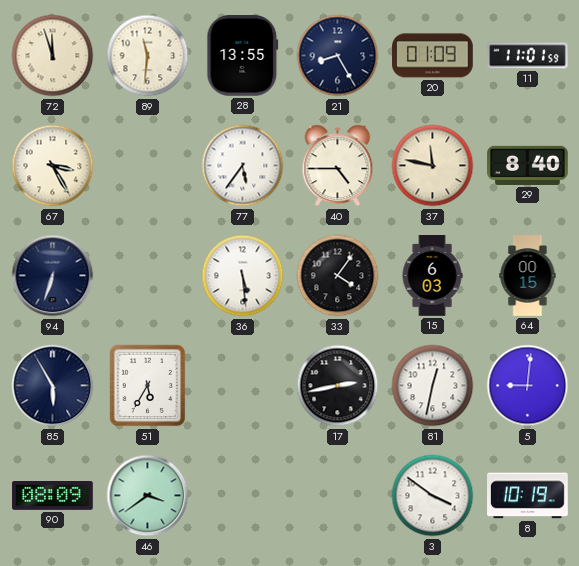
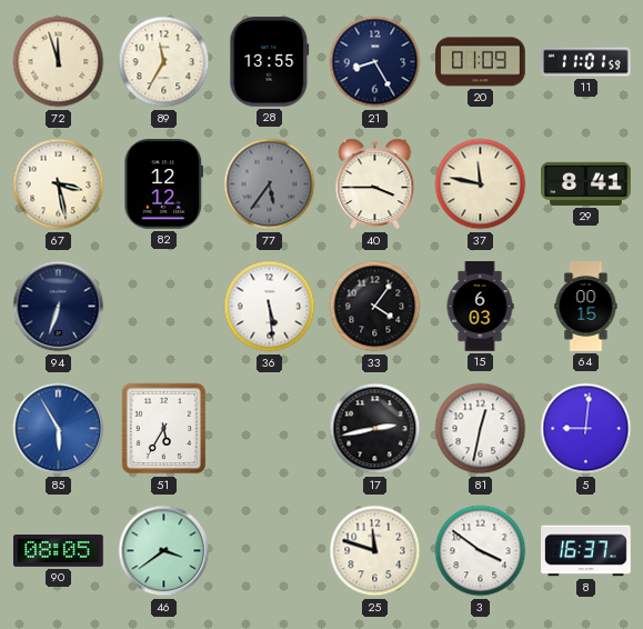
89: 11:31 -> 11:35 (164, 62)
67: 3:25 -> 3:28 (59, 184)
82: none -> 12:12 (164, 184)
77 dial: white -> grey (270, 184)
40: 4:45 -> 3:45 (375, 184)
29: 8:40 -> 8:41 (586, 183)
85 dial: navy -> blue (59, 429)
90: 08:09 -> 08:05 (59, 551)
25: none -> 11:48 (375, 551)
8: 10:19 -> 16:37 (586, 551)
